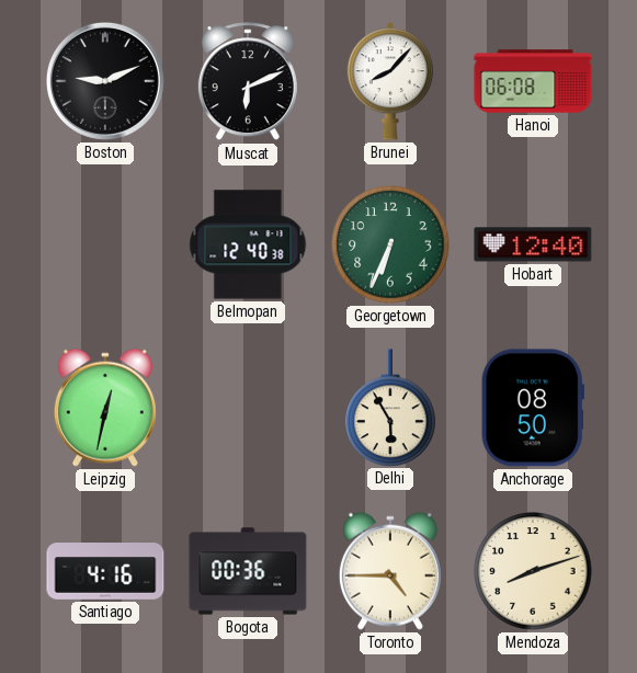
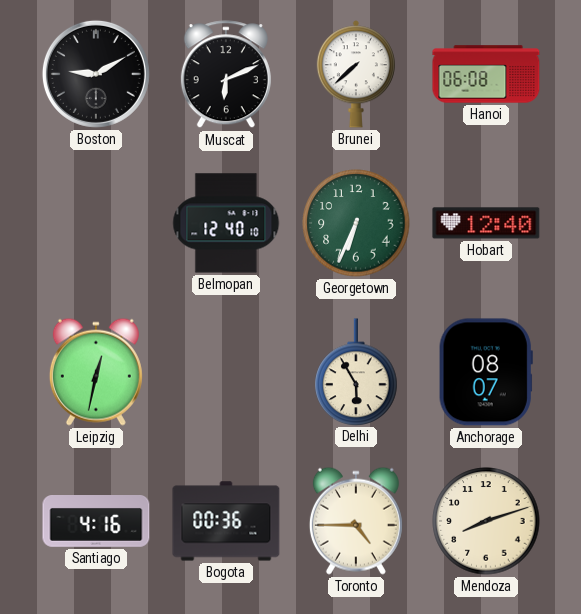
Boston: 9:11 -> 9:10 (96, 74)
Brunei: 8:07 -> 7:38 (356, 74)
Belmopan: 12:40:38 -> 12:40:10 (226, 223)
Anchorage: 08:50 -> 08:07 (486, 372)
